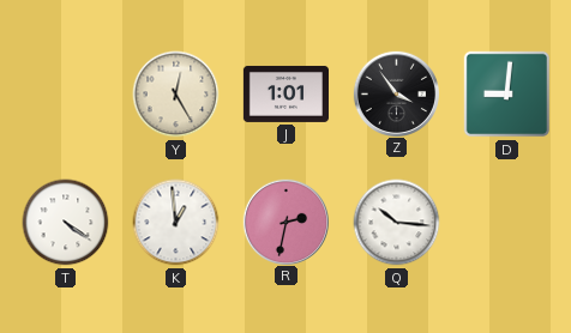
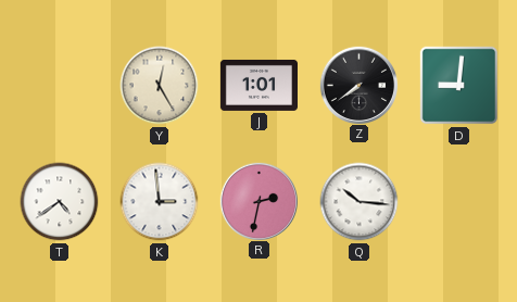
Z: 3:54 -> 7:39 (358, 85)
T: 4:21 -> 4:39 (60, 202)
K: 12:59 -> 2:59 (160, 202)
